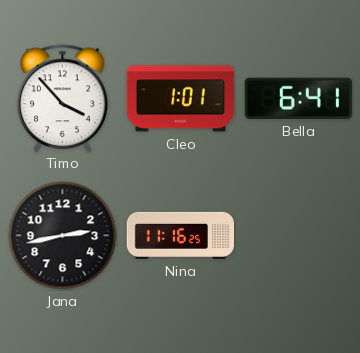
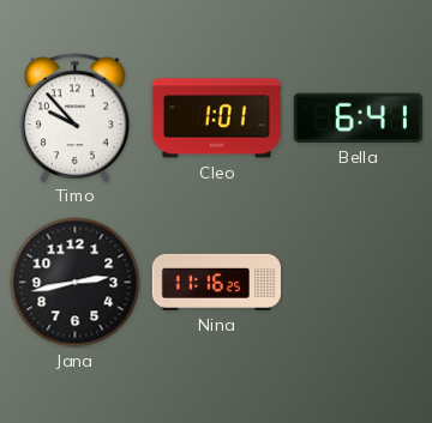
Timo: 3:53 -> 9:53 (76, 117)
